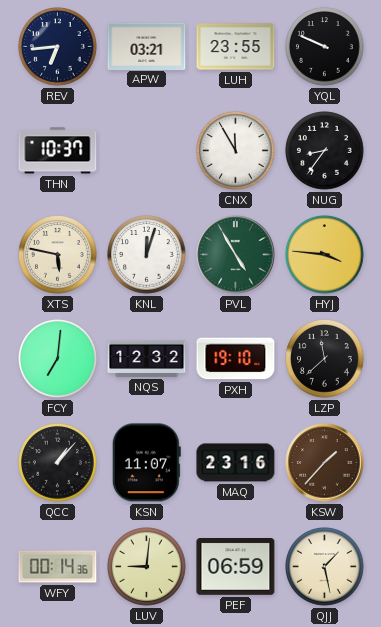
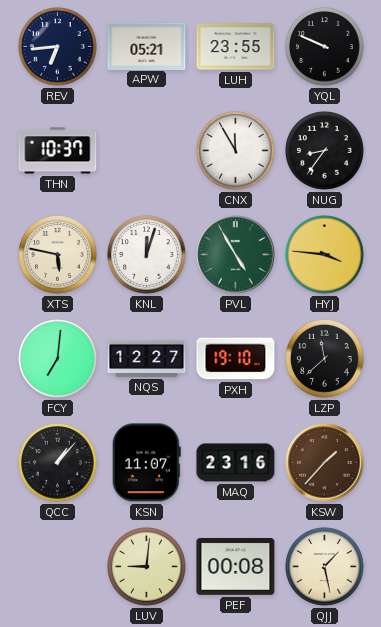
APW: 03:21 -> 05:21 (147, 46)
NQS: 12:32 -> 12:27 (147, 358)
WFY: 00:14 -> none (58, 567)
PEF: 06:59 -> 00:08 (236, 567)
